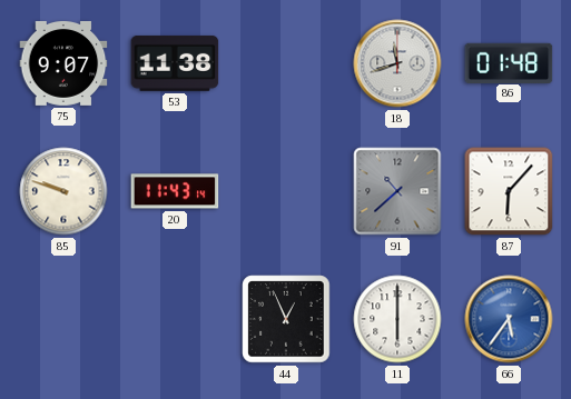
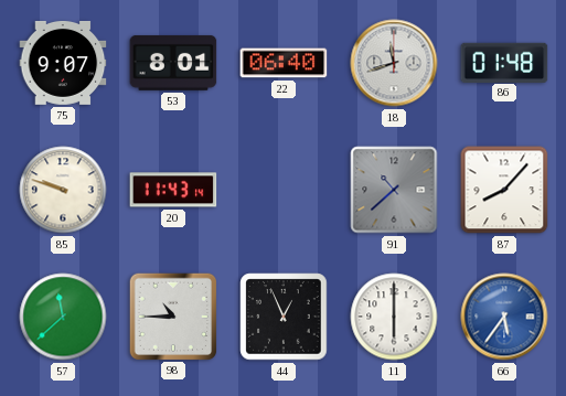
53: 11:38 -> 8:01 (173, 63)
22: none -> 06:40 (284, 63)
87: 6:07 -> 8:07 (504, 190)
57: none -> 11:38 (63, 317)
98: none -> 10:45 (172, 315)
